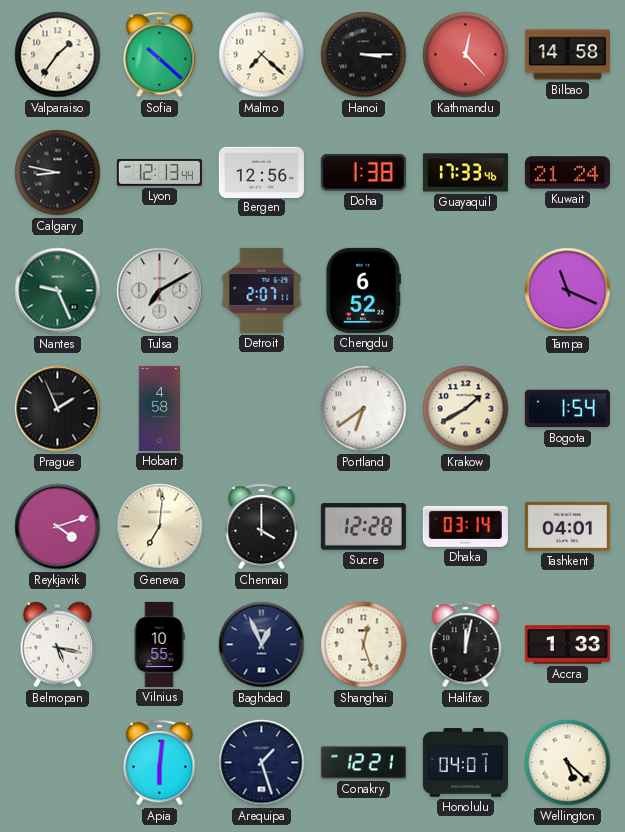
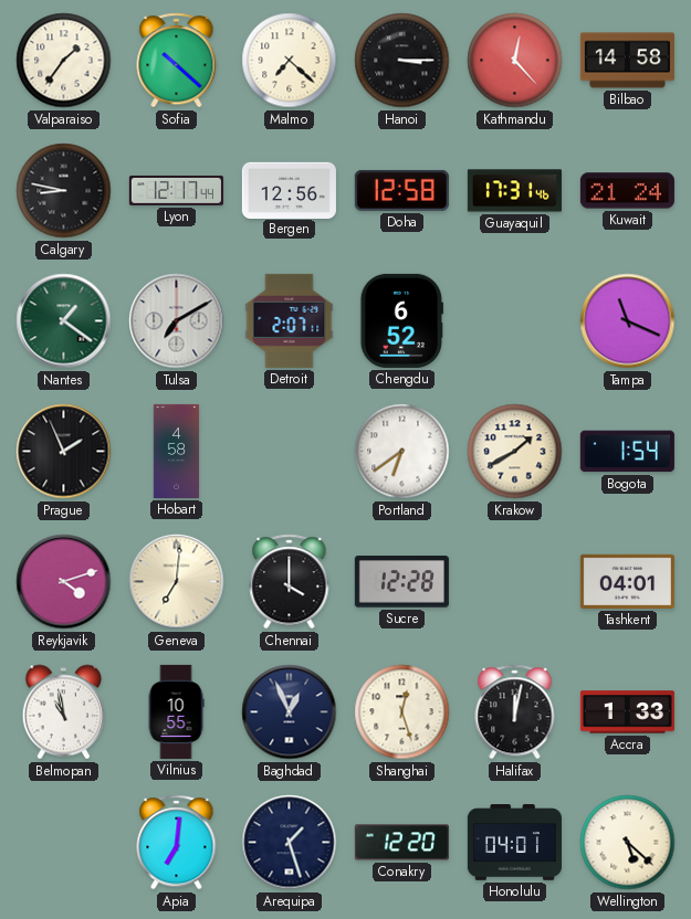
Lyon: 12:13 -> 12:17 (176, 191)
Doha: 1:38 -> 12:58 (401, 190)
Guayaquil: 17:33 -> 17:31 (514, 191)
Nantes: 9:26 -> 1:21 (64, 321)
Dhaka: 03:14 -> none (465, 526)
Belmopan: 5:17 -> 10:58 (64, 712)
Apia: 6:01 -> 7:01 (177, 843)
Conakry: 12:21 -> 12:20 (401, 843)
